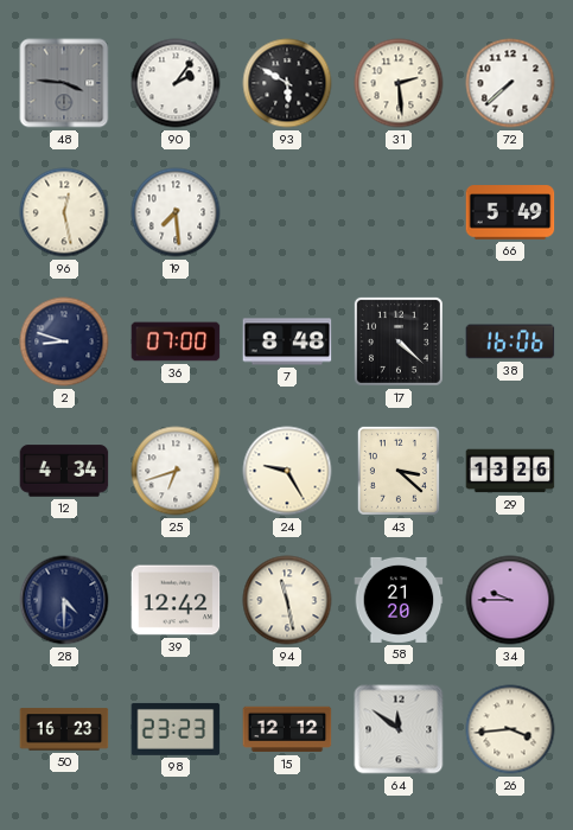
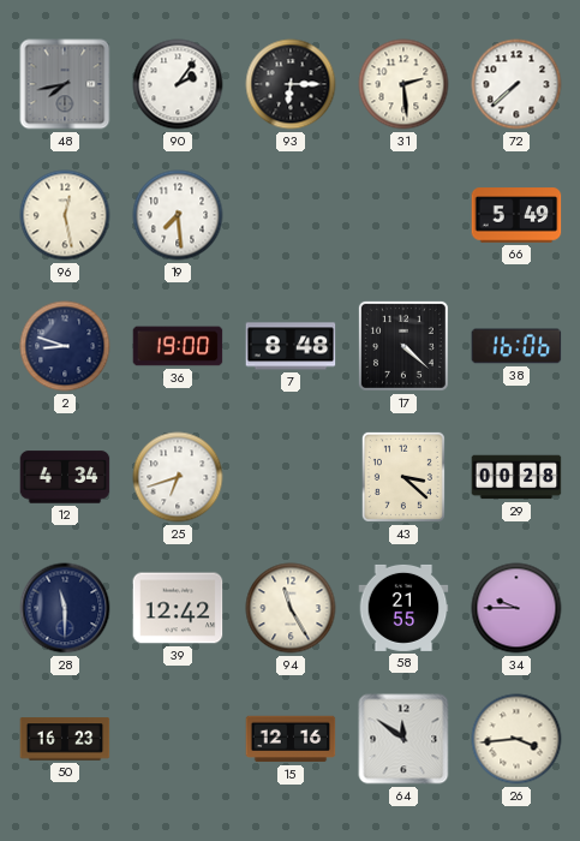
48: 3:46 -> 7:43 (65, 84)
93: 5:50 -> 6:15 (291, 84)
36: 07:00 -> 19:00 (178, 346)
24: 9:25 -> none (287, 471)
29: 13:26 -> 00:28 (516, 477)
28: 4:30 -> 11:30 (65, 608)
94: 11:28 -> 11:25 (291, 608)
58: 21:20 -> 21:55 (403, 608)
98: 23:23 -> none (176, 729)
15: 12:12 -> 12:16 (291, 739)
